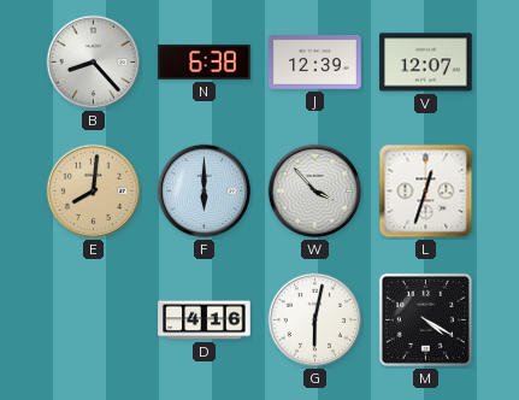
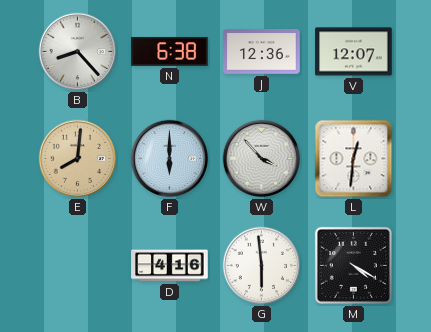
J: 12:39 -> 12:36 (262, 52)
L: 12:33 -> 12:31 (354, 159)
G: 6:02 -> 5:59 (262, 266)
